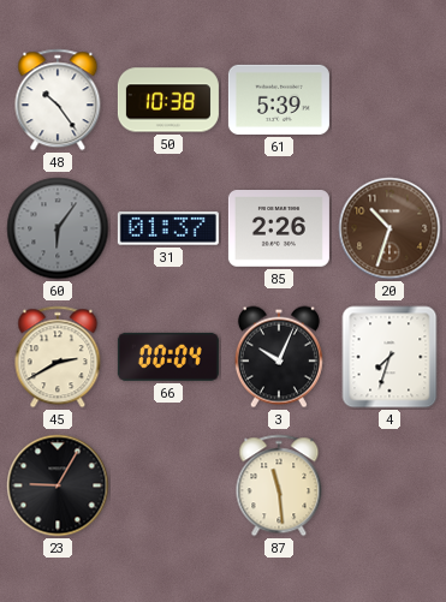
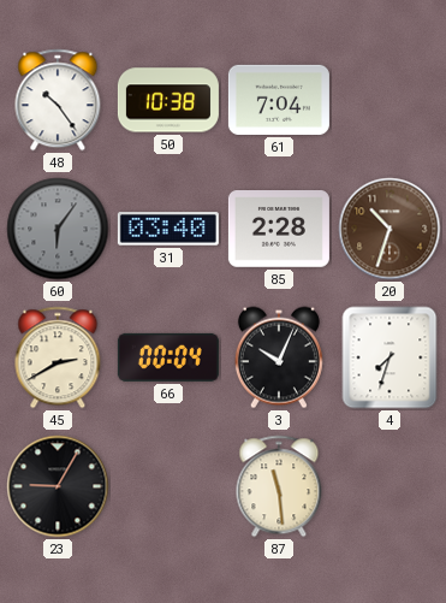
61: 5:39 -> 7:04 (279, 100)
31: 01:37 -> 03:40 (168, 229)
85: 2:26 -> 2:28 (279, 230)
